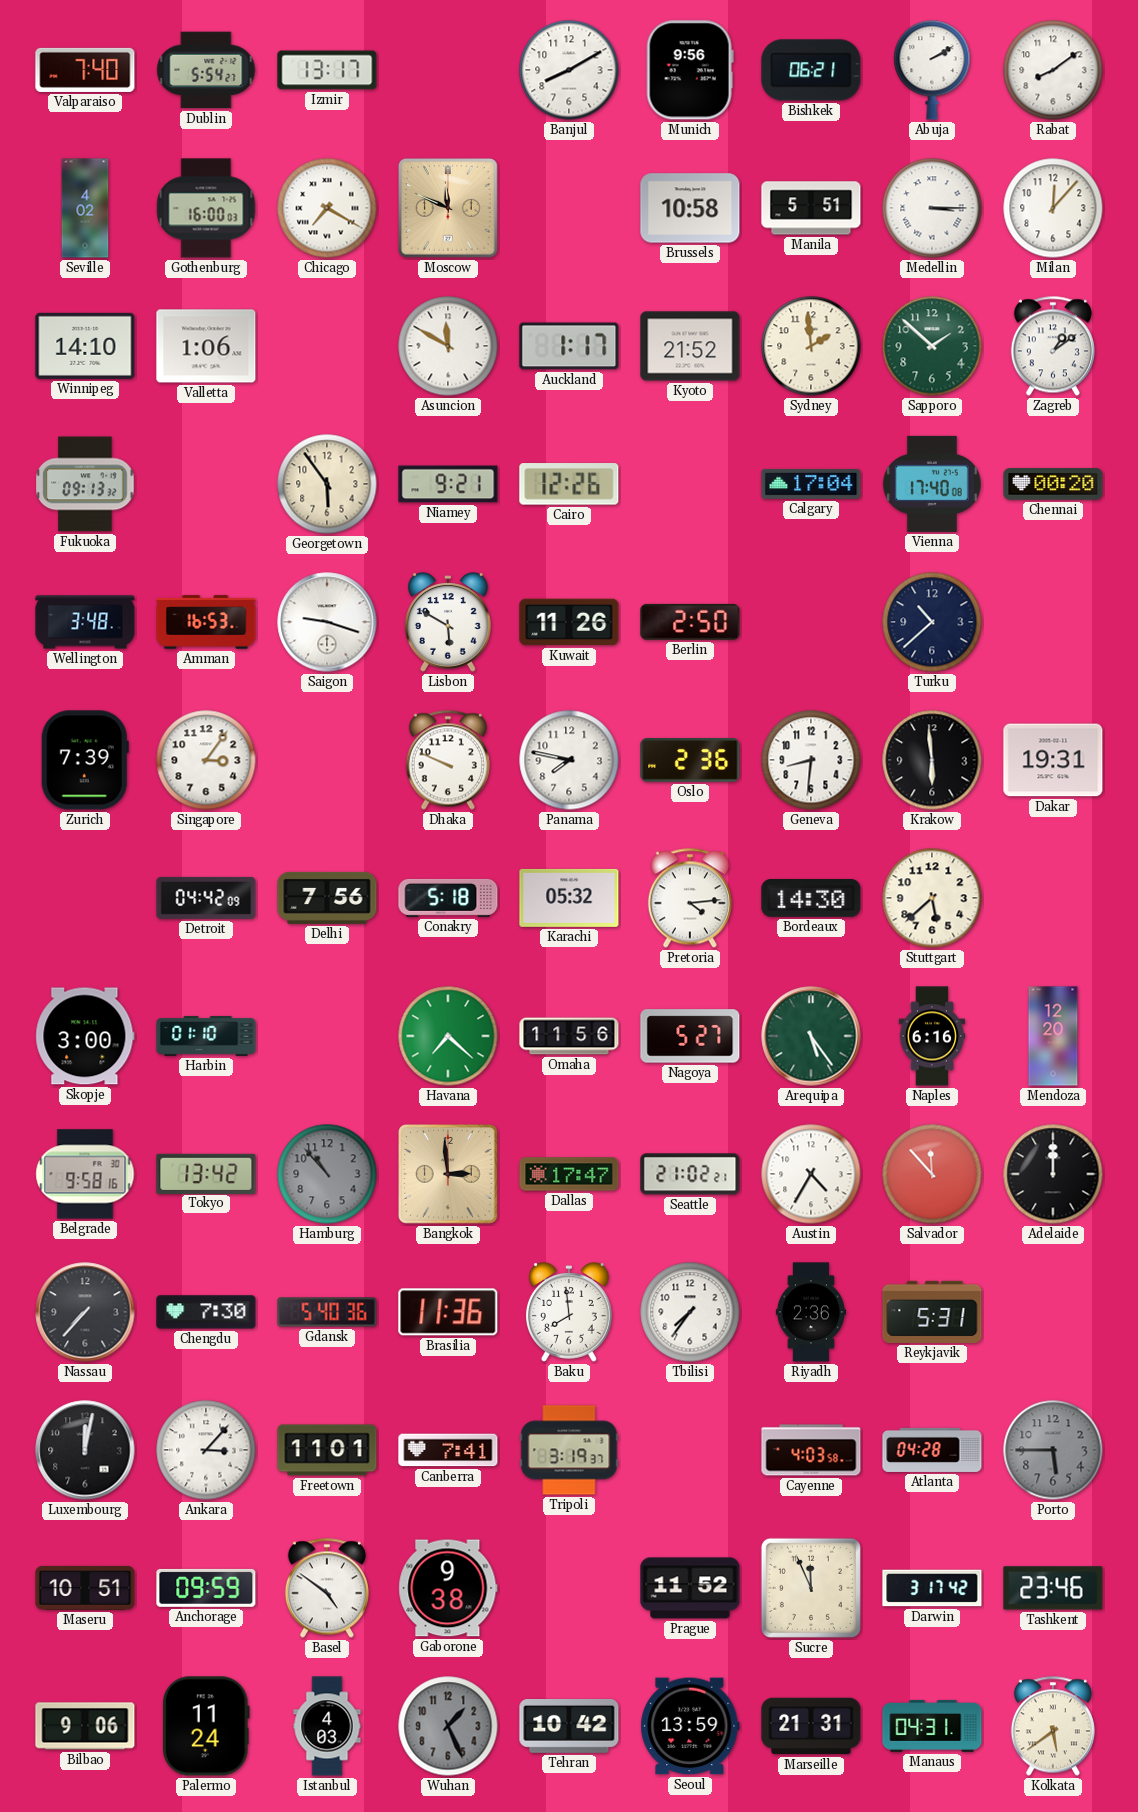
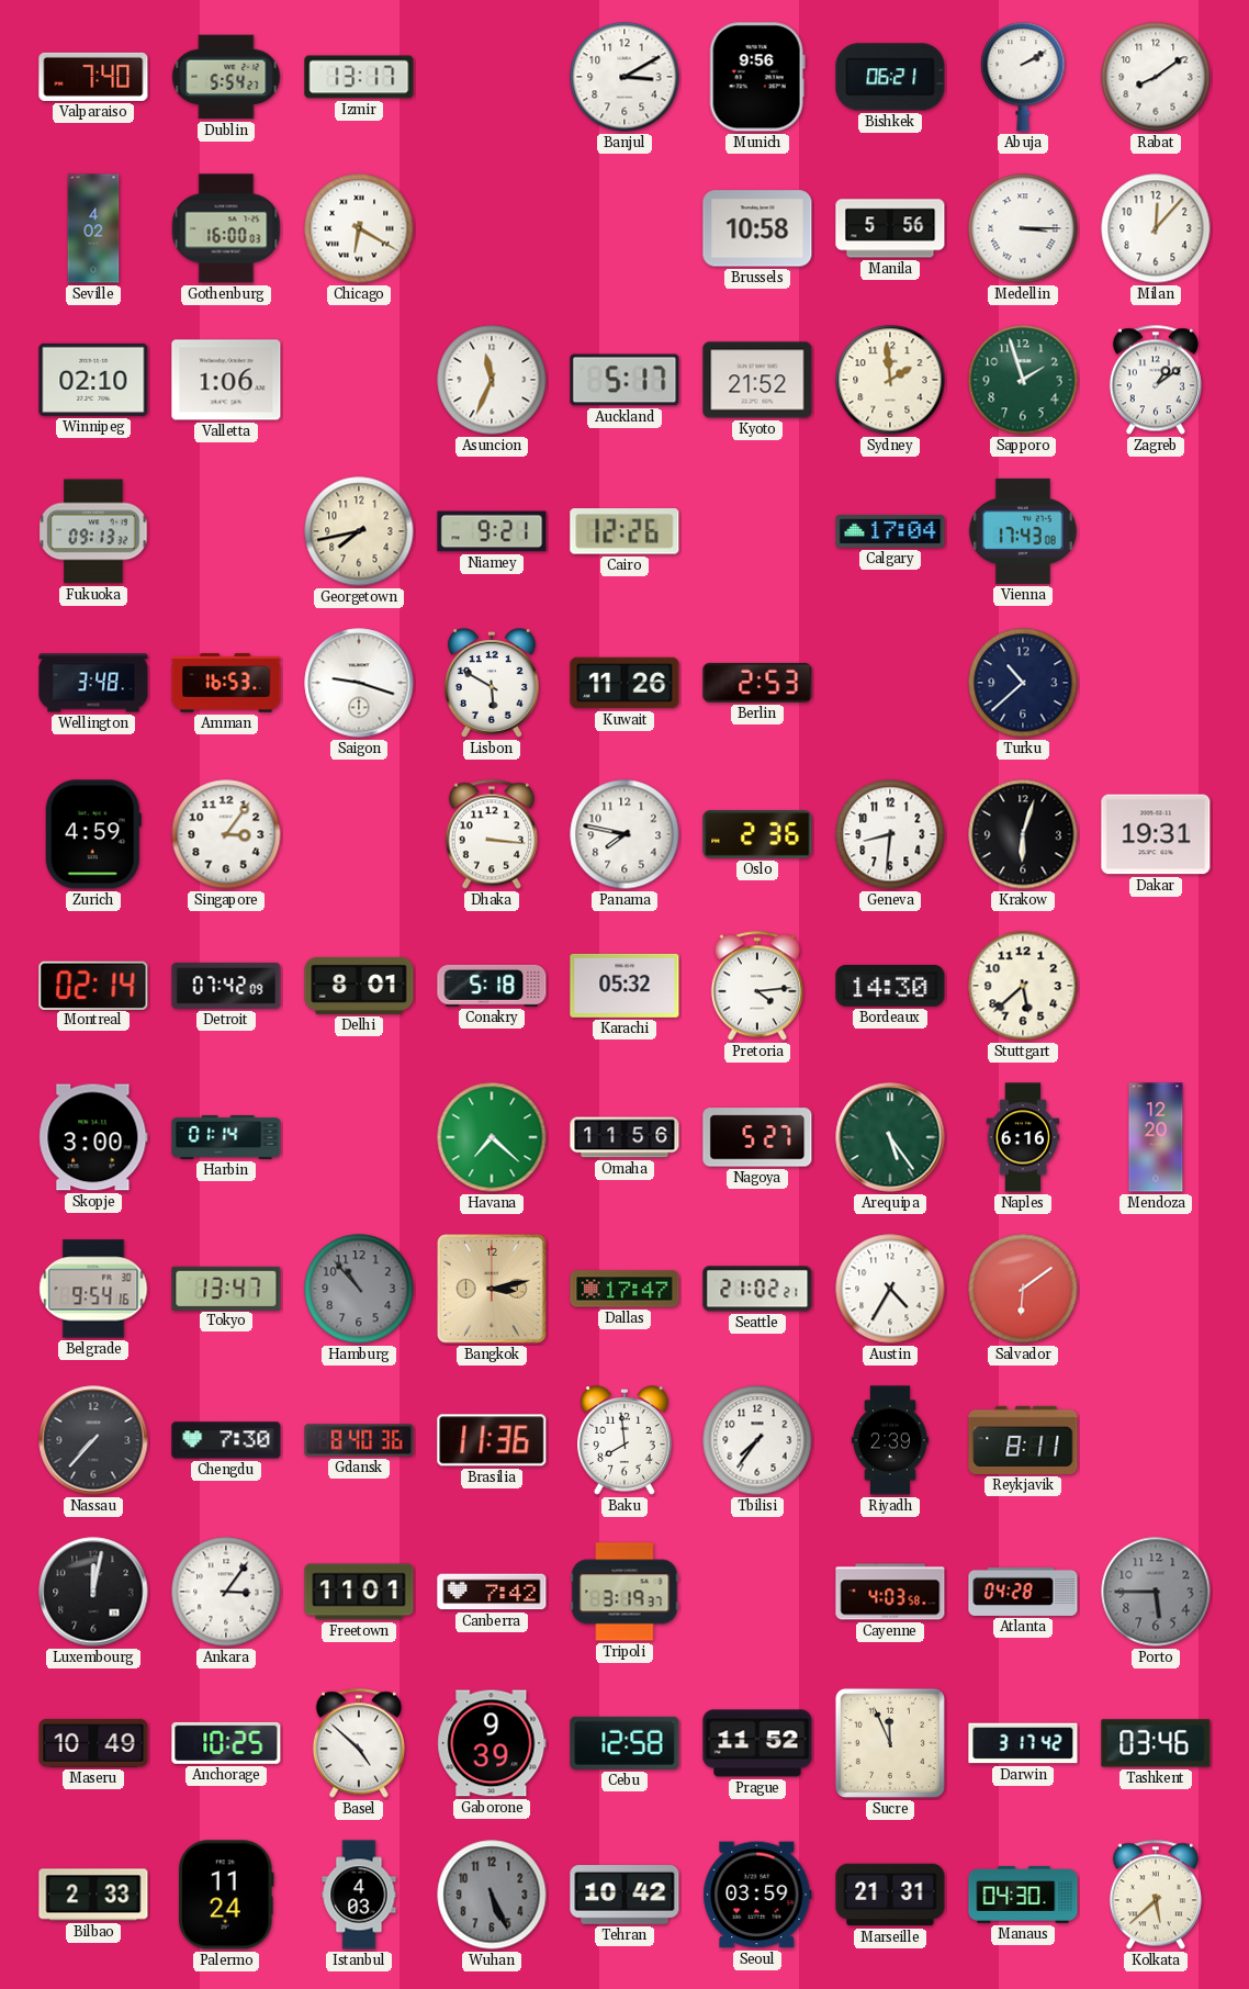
Banjul: 8:10 -> 3:10 (624, 77)
Chicago: 7:20 -> 6:20 (359, 228)
Moscow: 11:49 -> none (449, 209)
Manila: 5:51 -> 5:56 (890, 228)
Winnipeg: 14:10 -> 02:10 (93, 380)
Asuncion: 11:50 -> 11:34 (492, 380)
Auckland: 1:17 -> 5:17 (624, 380)
Sapporo: 1:52 -> 1:57 (1023, 380)
Georgetown: 5:54 -> 7:43 (359, 531)
Vienna: 17:40 -> 17:43 (1023, 531)
Chennai: 00:20 -> none (1053, 484)
Berlin: 2:50 -> 2:53 (757, 683)
Zurich: 7:39 -> 4:59 (93, 834)
Dhaka: 9:49 -> 3:16 (492, 834)
Krakow: 5:59 -> 6:03 (1023, 834)
Montreal: none -> 02:14 (93, 985)
Detroit: 04:42 -> 07:42 (226, 986)
Delhi: 7:56 -> 8:01 (359, 986)
Harbin: 01:10 -> 01:14 (226, 1137)
Belgrade: 9:58 -> 9:54 (93, 1289)
Tokyo: 13:42 -> 13:47 (226, 1288)
Bangkok: 2:59 -> 3:13 (493, 1290)
Salvador: 11:53 -> 6:09 (1023, 1289)
Adelaide: 12:00 -> none (1053, 1174)
Gdansk: 5:40 -> 8:40 (359, 1440)
Riyadh: 2:36 -> 2:39 (890, 1440)
Reykjavik: 5:31 -> 8:11 (1023, 1440)
Ankara: 3:07 -> 3:06 (226, 1592)
Canberra: 7:41 -> 7:42 (492, 1592)
Maseru: 10:51 -> 10:49 (93, 1743)
Anchorage: 09:59 -> 10:25 (226, 1743)
Basel: 4:51 -> 4:52 (359, 1743)
Gaborone: 9:38 -> 9:39 (492, 1743)
Cebu: none -> 12:58 (624, 1743)
Tashkent: 23:46 -> 03:46 (1156, 1743)
Bilbao: 9:06 -> 2:33 (93, 1895)
Wuhan: 1:26 -> 5:26 (492, 1895)
Seoul: 13:59 -> 03:59 (757, 1895)
Manaus: 04:31 -> 04:30 (1023, 1895)
Kolkata: 5:39 -> 5:38 (1156, 1895)
